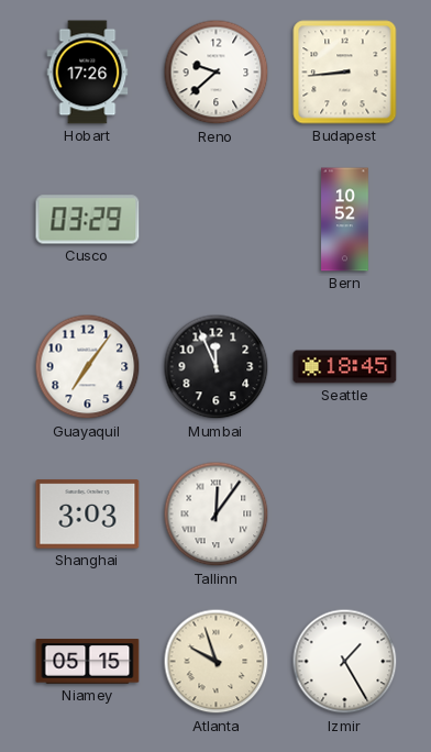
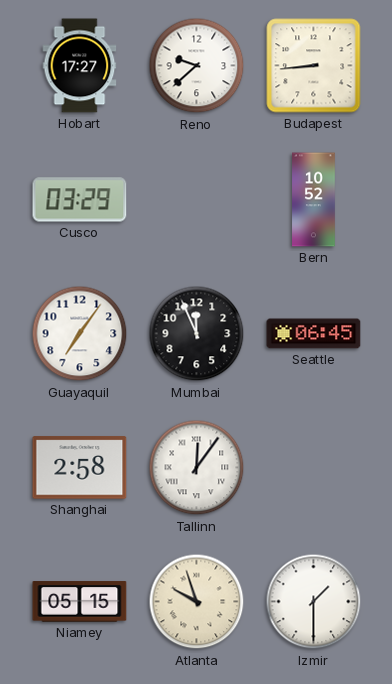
Hobart: 17:26 -> 17:27 (80, 66)
Seattle: 18:45 -> 06:45 (314, 334)
Shanghai: 3:03 -> 2:58 (80, 468)
Izmir: 1:25 -> 1:30 (314, 602)
